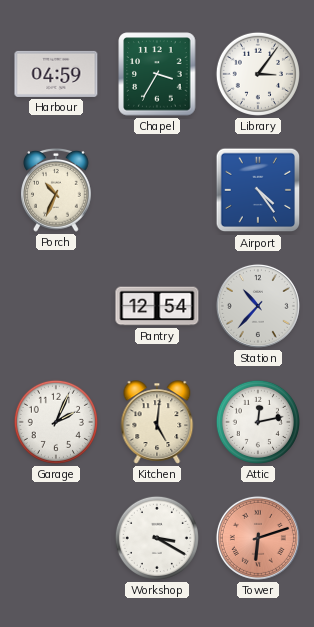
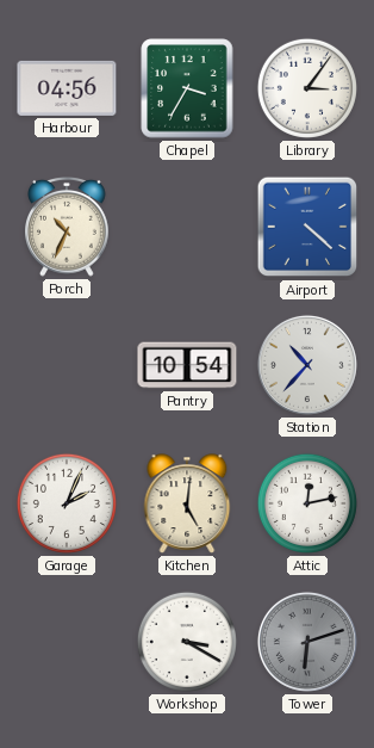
Harbour: 04:59 -> 04:56 (67, 88)
Airport: 4:24 -> 4:22 (307, 227)
Pantry: 12:54 -> 10:54 (187, 365)
Tower dial: salmon -> grey (307, 642)
